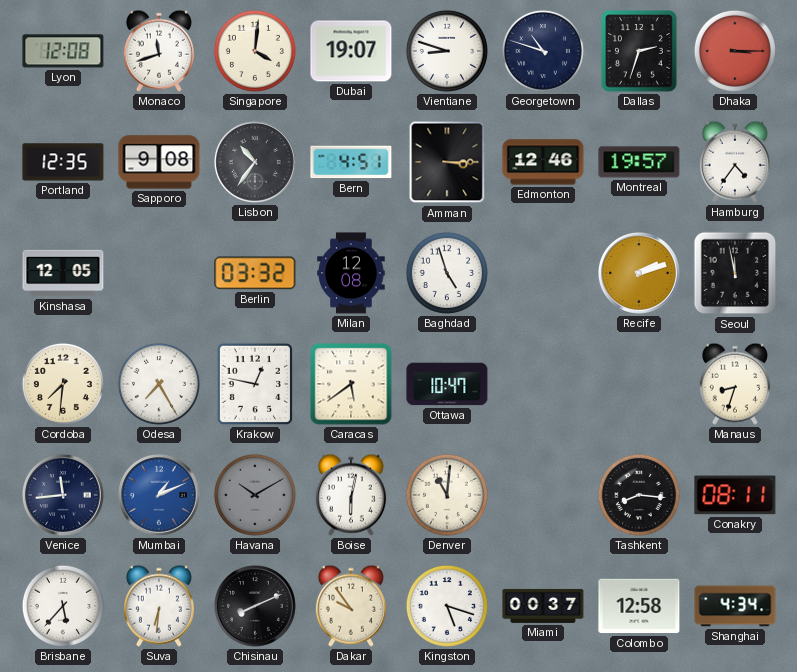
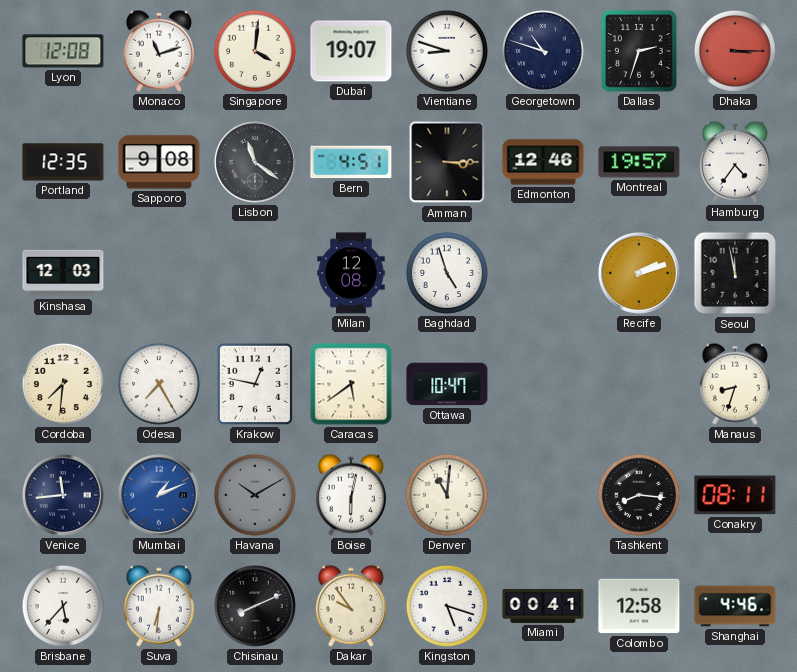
Monaco: 11:42 -> 11:12 (159, 51)
Lisbon: 10:36 -> 11:21 (255, 162)
Kinshasa: 12:05 -> 12:03 (63, 273)
Berlin: 03:32 -> none (255, 273)
Miami: 00:37 -> 00:41 (543, 606)
Shanghai: 4:34 -> 4:46 (735, 606)
